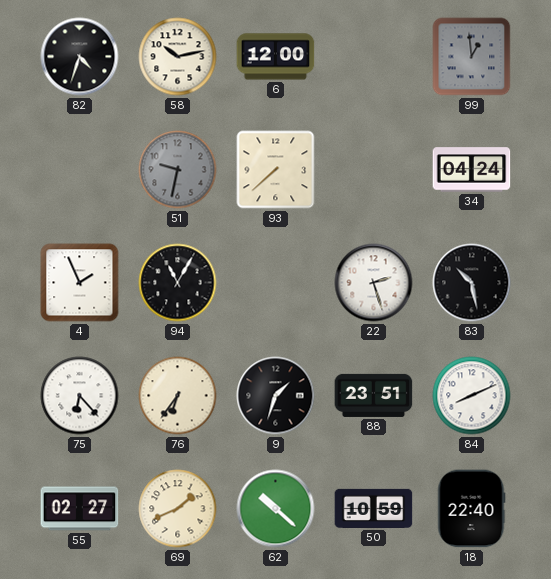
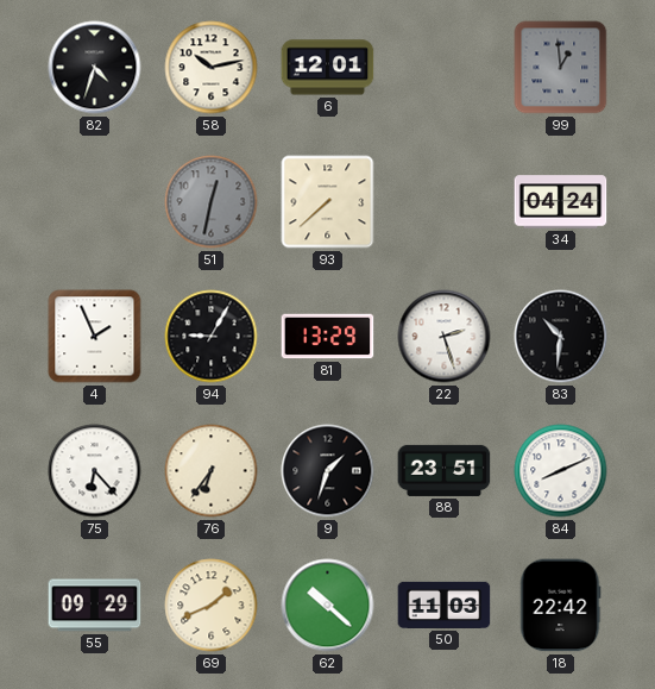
6: 12:00 -> 12:01 (328, 68)
51: 9:32 -> 12:32 (212, 202)
94: 11:05 -> 9:05 (212, 337)
81: none -> 13:29 (328, 337)
83: 10:28 -> 10:31 (561, 337)
55: 02:27 -> 09:29 (95, 606)
50: 10:59 -> 11:03 (445, 605)
18: 22:40 -> 22:42 (560, 606)
